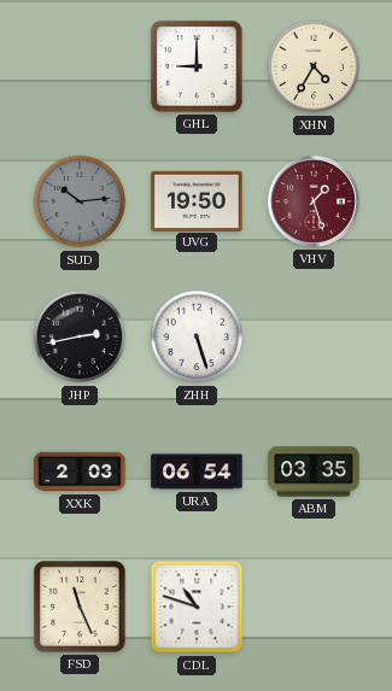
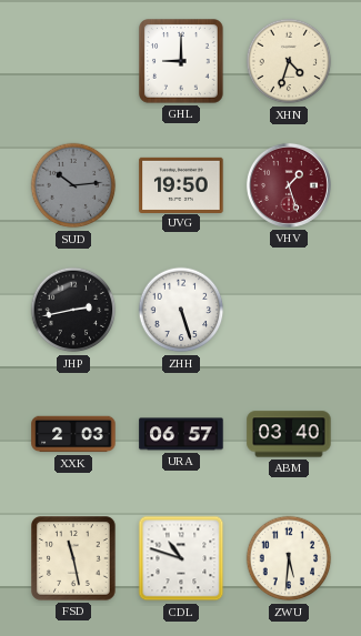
XHN: 4:35 -> 4:33 (289, 61)
URA: 06:54 -> 06:57 (181, 434)
ABM: 03:35 -> 03:40 (289, 434)
FSD: 11:26 -> 11:28 (74, 559)
ZWU: none -> 5:31 (289, 558)
